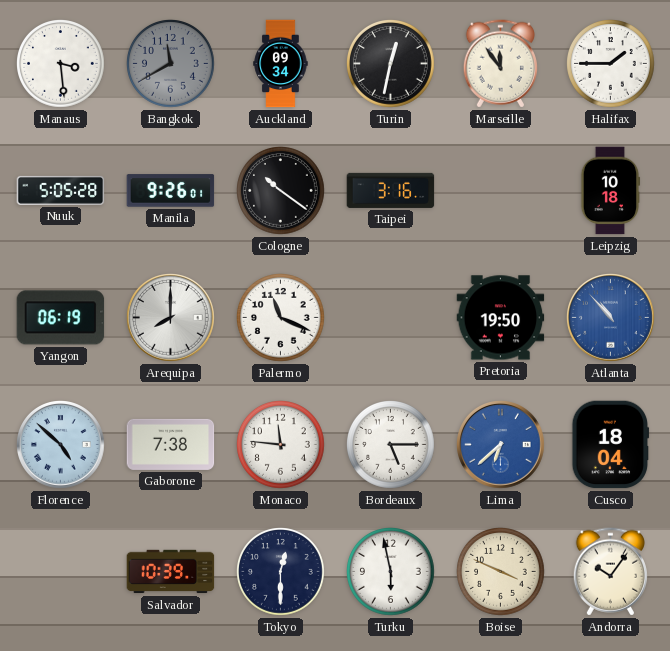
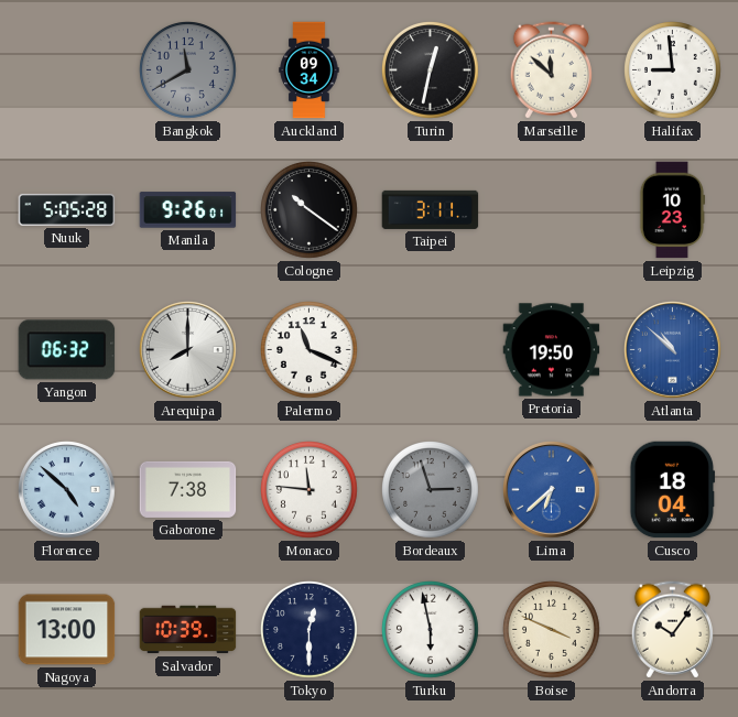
Manaus: 3:29 -> none (61, 64)
Marseille: 11:54 -> 11:52 (551, 70)
Halifax: 1:45 -> 8:59 (673, 70)
Taipei: 3:16 -> 3:11 (431, 209)
Leipzig: 10:18 -> 10:23 (672, 210)
Yangon: 06:19 -> 06:32 (67, 350)
Atlanta: 10:53 -> 10:52 (673, 350)
Bordeaux: 5:15 -> 2:57 (431, 490)
Bordeaux dial: white -> grey (431, 490)
Nagoya: none -> 13:00 (67, 630)
